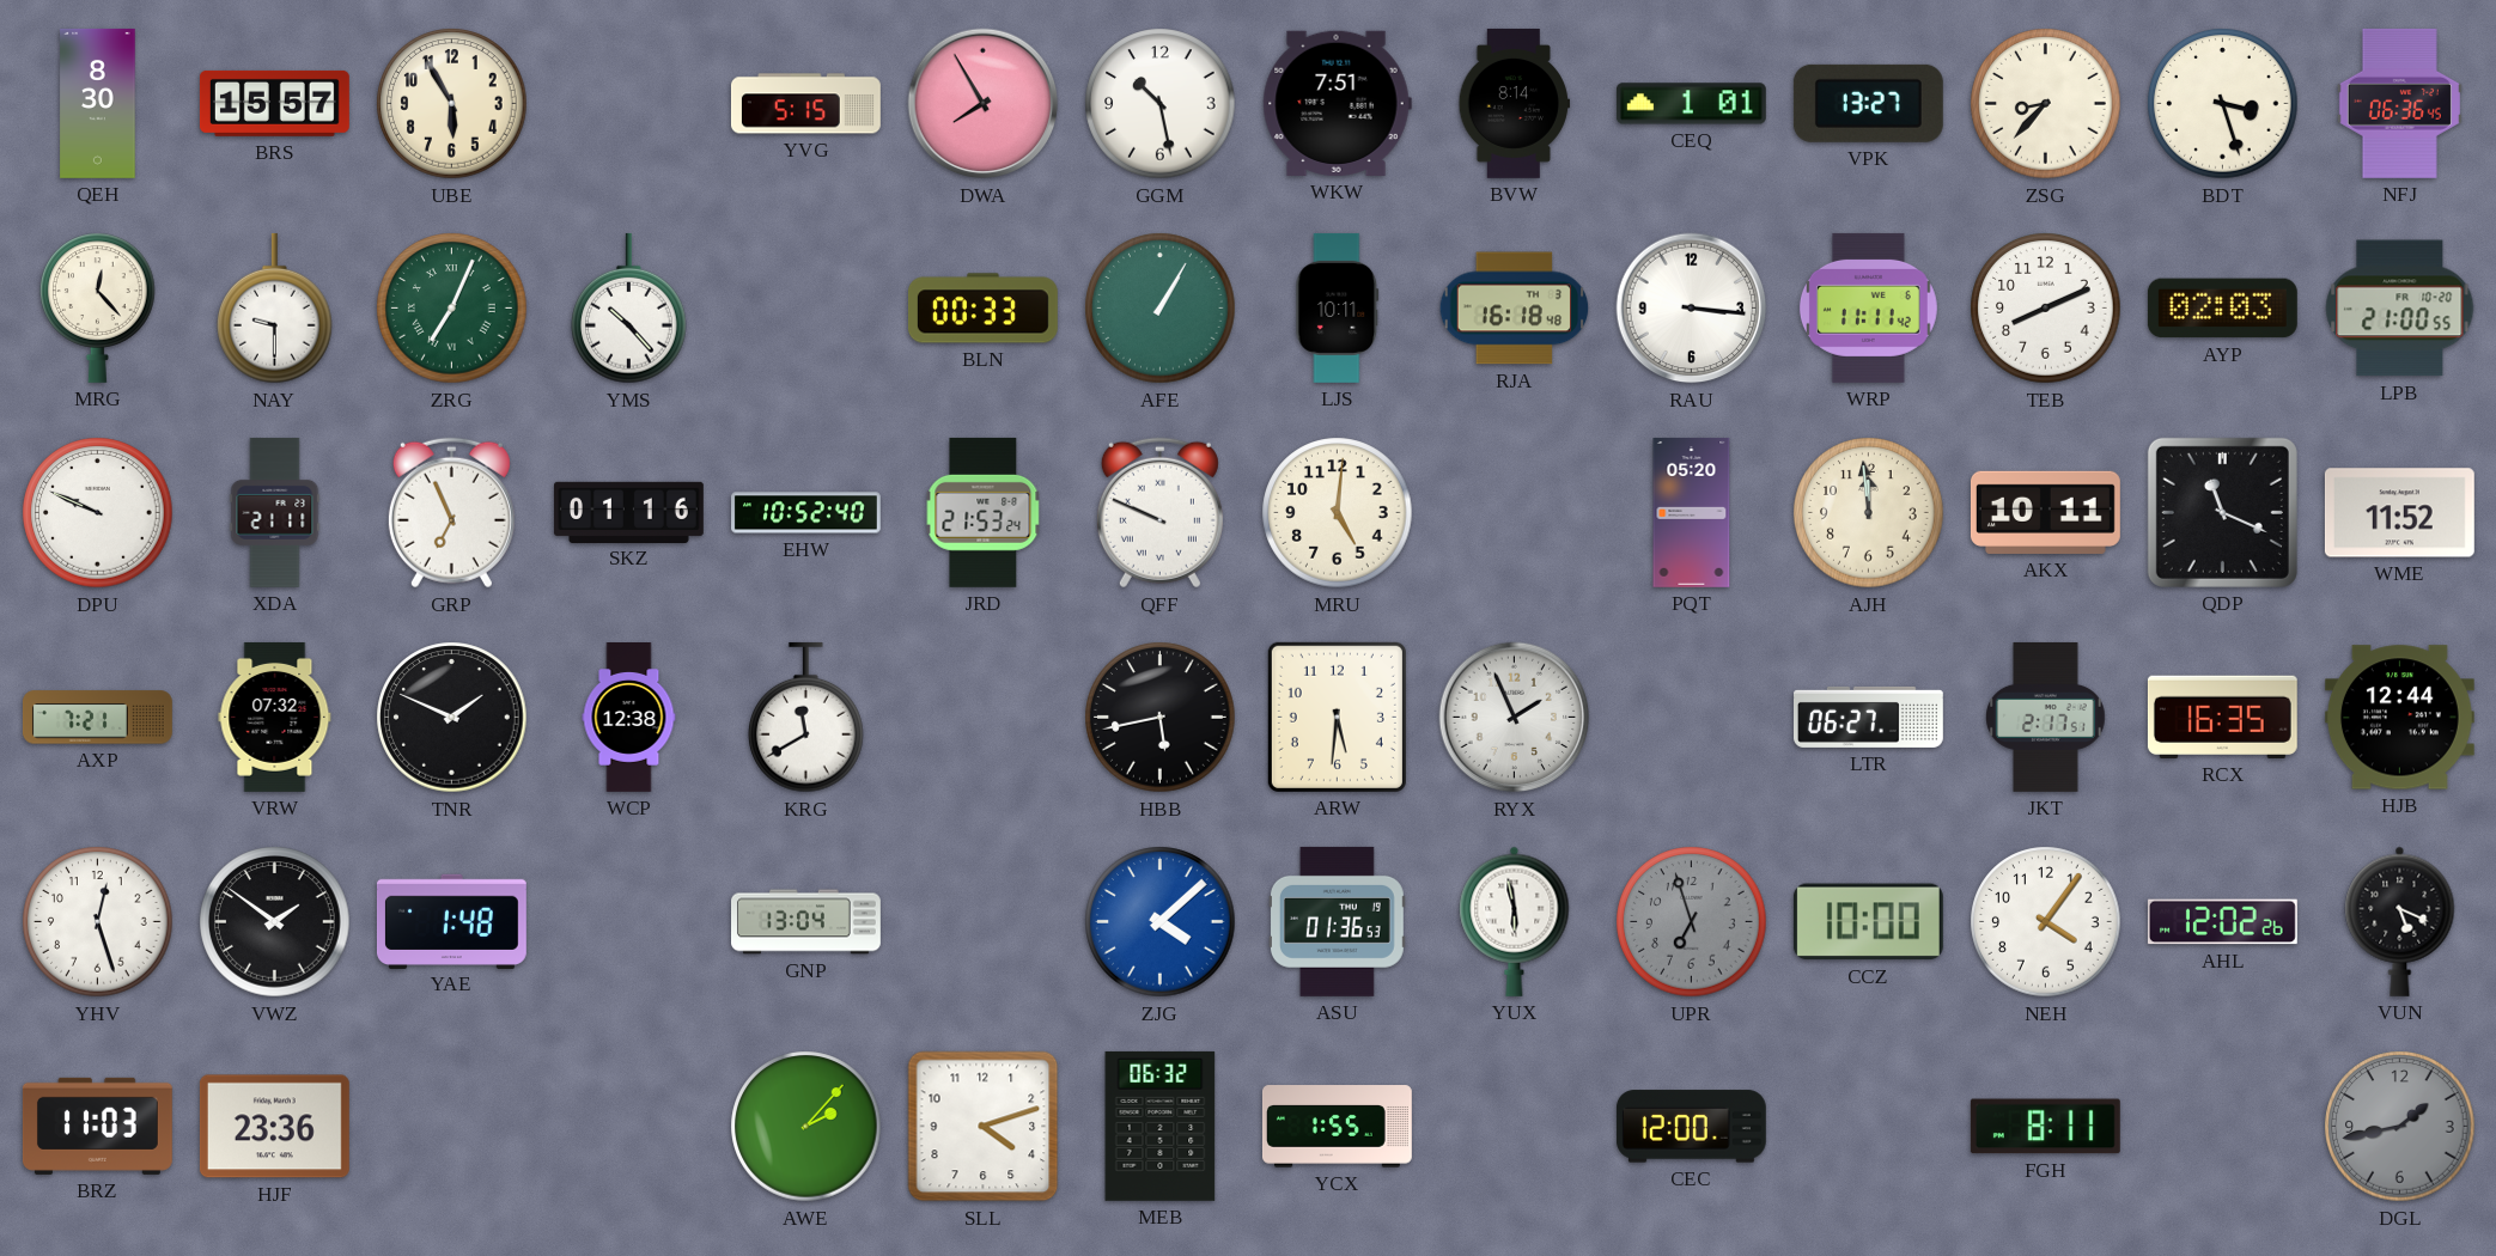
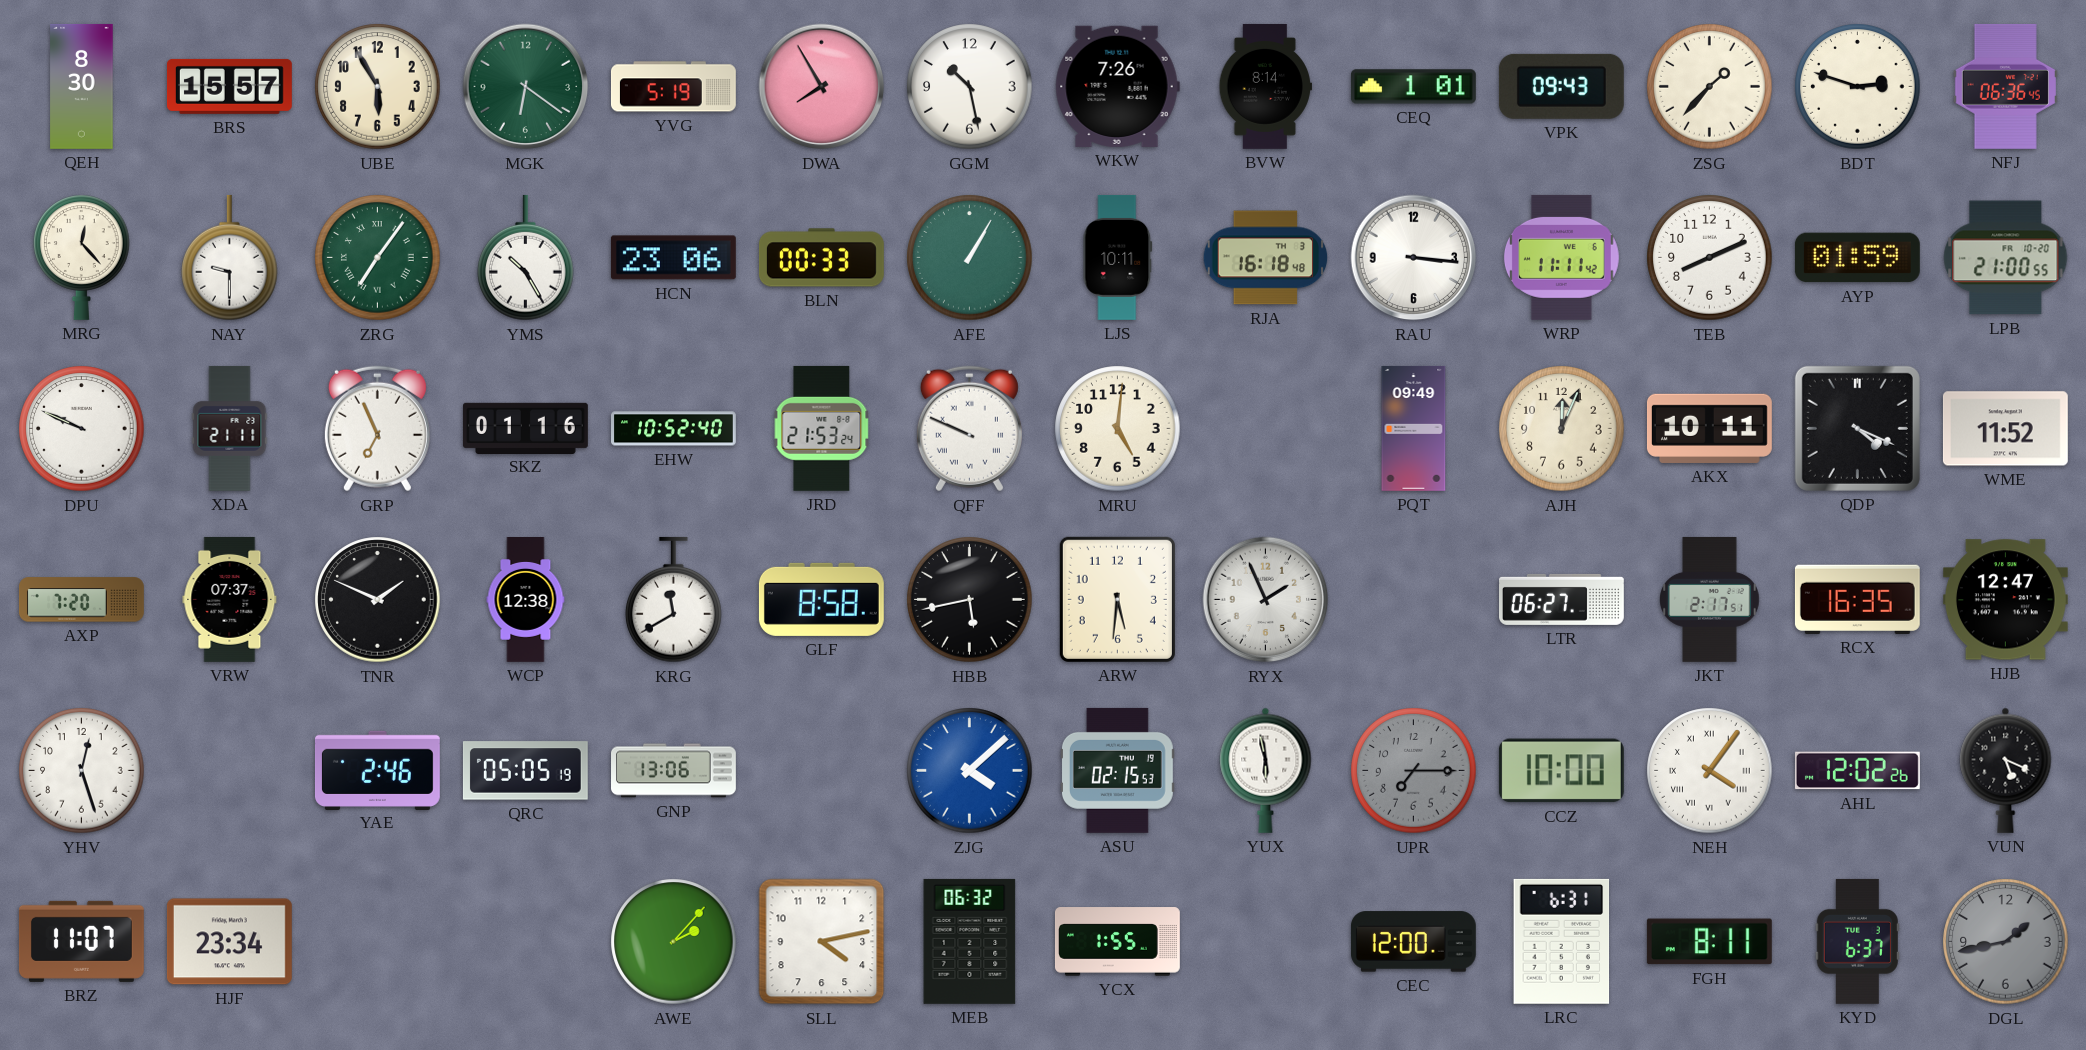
MGK: none -> 6:21 (526, 87)
YVG: 5:15 -> 5:19 (673, 87)
WKW: 7:51 -> 7:26 (1117, 86)
VPK: 13:27 -> 09:43 (1561, 86)
ZSG: 8:37 -> 1:37 (1710, 87)
BDT: 3:27 -> 2:48 (1858, 87)
ZRG: 7:04 -> 7:06 (378, 258)
YMS: 10:23 -> 10:25 (526, 258)
HCN: none -> 23:06 (673, 258)
AYP: 02:03 -> 01:59 (1857, 258)
PQT: 05:20 -> 09:49 (1414, 428)
AJH: 11:59 -> 12:04 (1562, 429)
QDP: 11:19 -> 4:19 (1857, 428)
AXP: 7:21 -> 7:20 (81, 600)
VRW: 07:32 -> 07:37 (230, 599)
GLF: none -> 8:58 (821, 599)
HJB: 12:44 -> 12:47 (2005, 600)
VWZ: 1:51 -> none (275, 922)
YAE: 1:48 -> 2:46 (377, 770)
QRC: none -> 05:05 (525, 771)
GNP: 13:04 -> 13:06 (674, 771)
ASU: 01:36 -> 02:15 (1117, 770)
UPR: 6:57 -> 7:15 (1414, 771)
NEH numerals: Arabic -> Roman (1710, 771)
BRZ: 11:03 -> 11:07 (81, 941)
HJF: 23:36 -> 23:34 (229, 942)
SLL: 4:12 -> 4:13 (822, 942)
LRC: none -> 6:31 (1562, 941)
KYD: none -> 6:37 (1857, 941)
